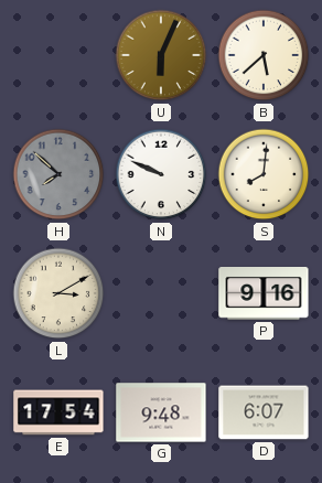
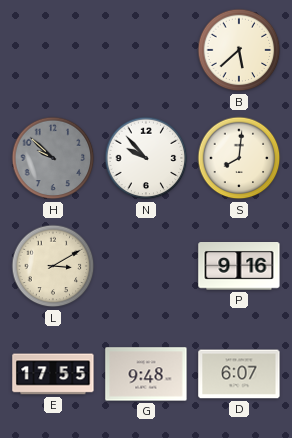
U: 6:04 -> none (161, 55)
H: 7:52 -> 9:52 (53, 158)
N: 9:49 -> 9:53 (146, 158)
E: 17:54 -> 17:55 (53, 374)
